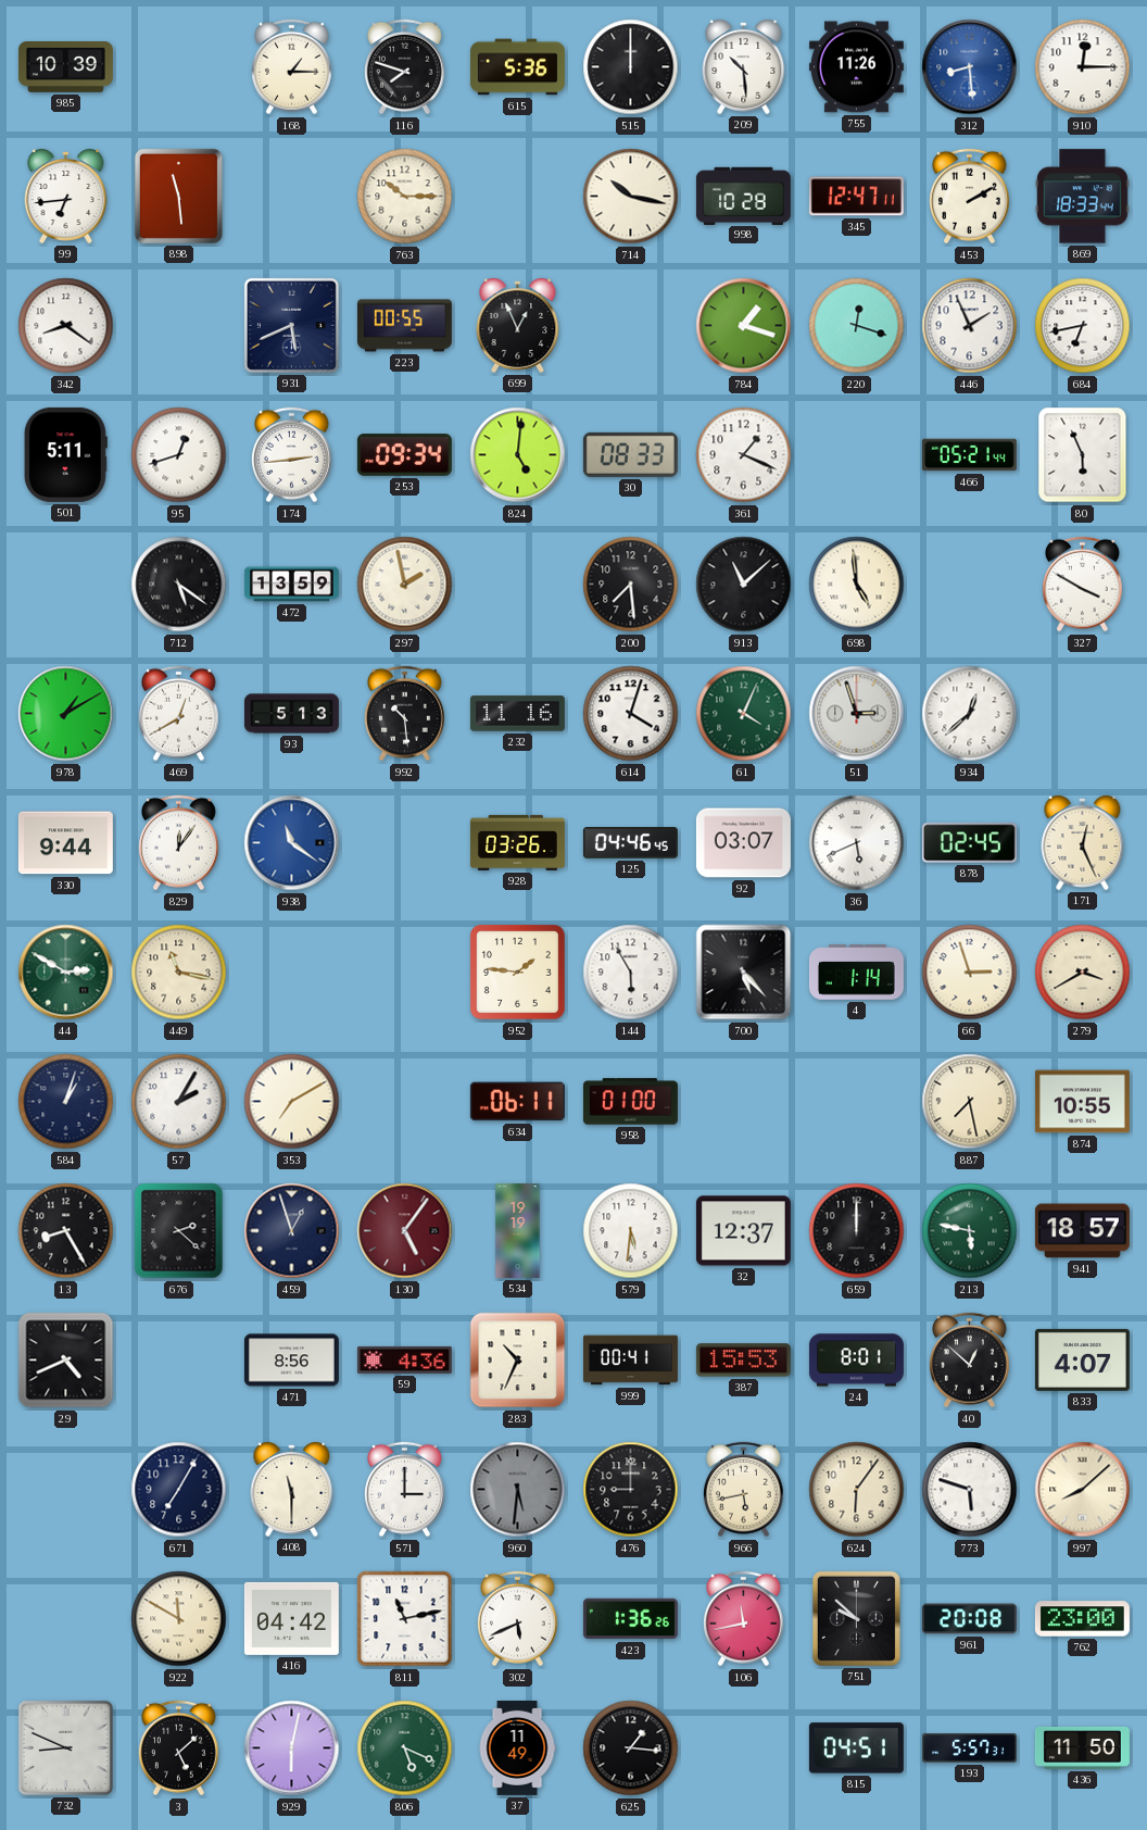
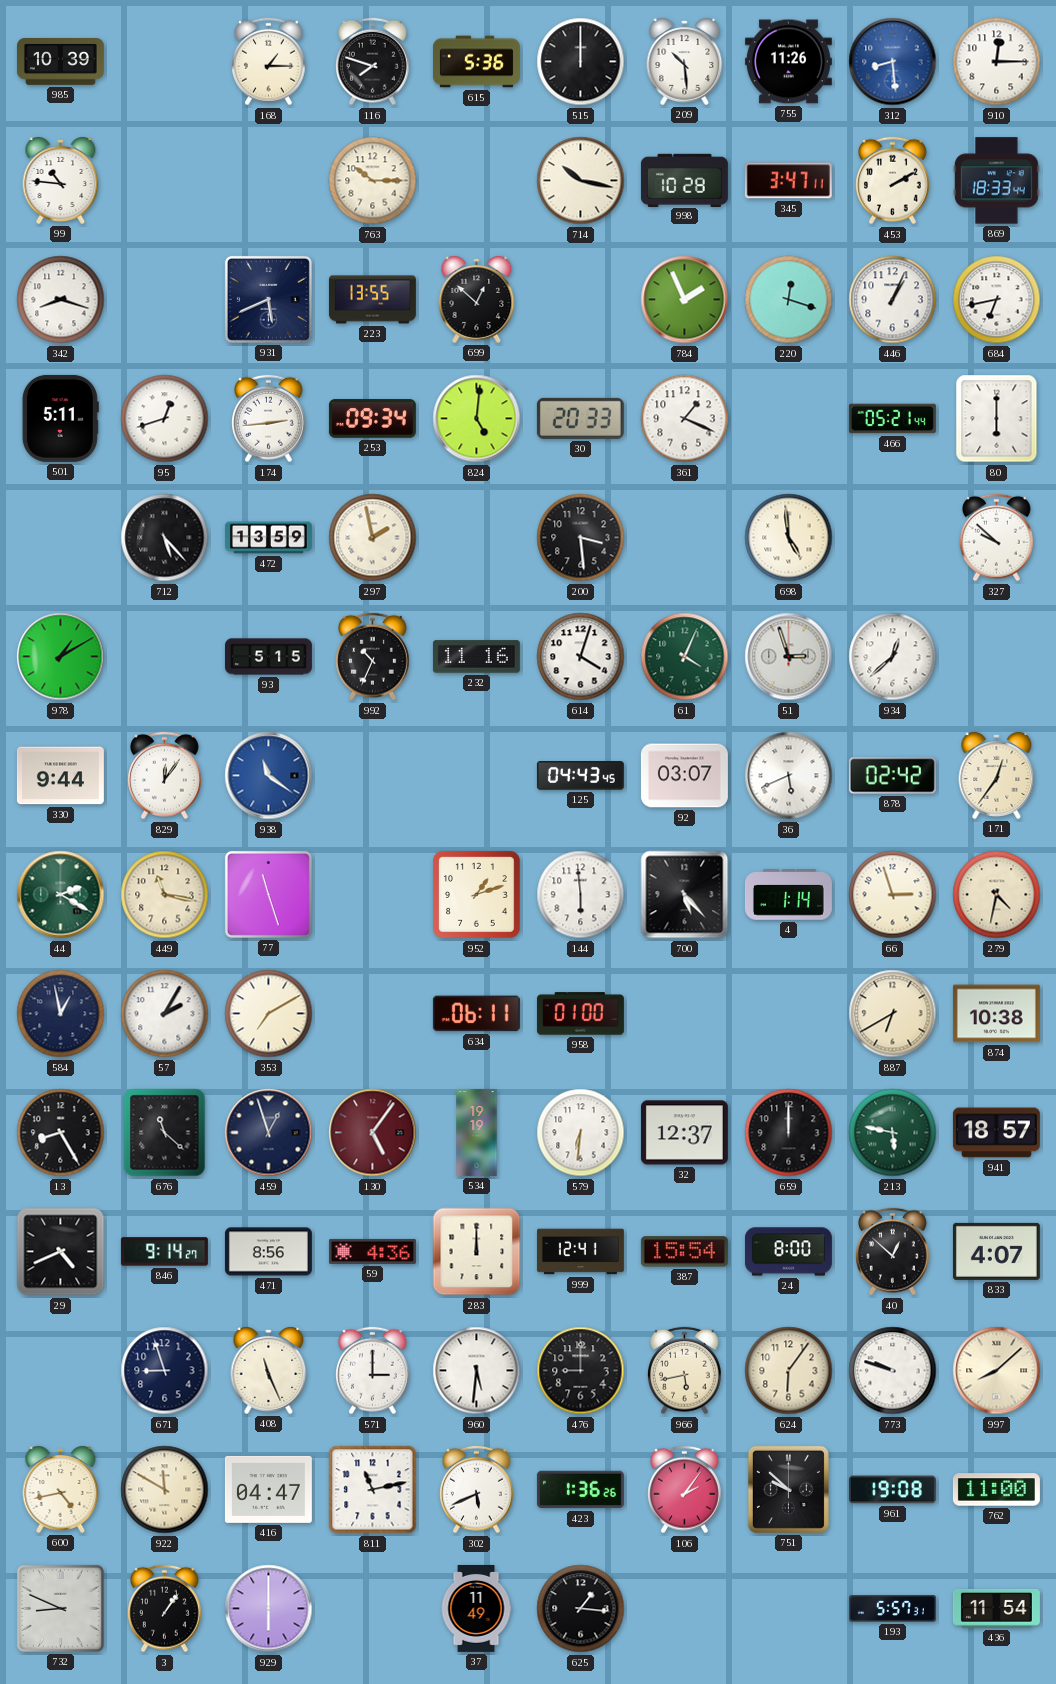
99: 6:44 -> 10:46 (61, 181)
898: 11:29 -> none (178, 196)
345: 12:47 -> 3:47 (788, 181)
342: 8:21 -> 8:18 (61, 300)
223: 00:55 -> 13:55 (372, 300)
699: 12:56 -> 12:52 (477, 300)
784: 1:18 -> 1:56 (685, 300)
446: 1:56 -> 1:04 (893, 300)
30: 08:33 -> 20:33 (580, 418)
80: 5:56 -> 6:00 (997, 419)
712: 5:21 -> 5:23 (165, 538)
200: 7:29 -> 3:29 (581, 538)
913: 11:08 -> none (744, 585)
327: 3:50 -> 9:52 (997, 538)
469: 12:40 -> none (179, 714)
93: 5:13 -> 5:15 (268, 657)
992: 10:29 -> 10:34 (373, 657)
928: 03:26 -> none (517, 842)
125: 04:46 -> 04:43 (580, 776)
878: 02:45 -> 02:42 (892, 776)
171: 12:26 -> 12:36 (997, 776)
44: 2:50 -> 2:20 (61, 895)
77: none -> 11:27 (268, 894)
952: 1:46 -> 1:12 (477, 895)
144: 5:55 -> 5:59 (581, 895)
279: 3:40 -> 4:32 (997, 895)
584: 1:03 -> 12:58 (61, 1014)
887: 7:28 -> 6:40 (893, 1014)
874: 10:55 -> 10:38 (996, 1014)
676: 2:22 -> 11:22 (165, 1133)
579: 5:31 -> 6:31 (581, 1133)
846: none -> 9:14 (164, 1252)
283: 10:34 -> 12:00 (477, 1252)
999: 00:41 -> 12:41 (580, 1252)
387: 15:53 -> 15:54 (684, 1252)
24: 8:01 -> 8:00 (788, 1252)
671: 7:05 -> 8:57 (165, 1371)
408: 11:30 -> 11:26 (269, 1371)
960 dial: grey -> white (477, 1371)
773: 5:48 -> 9:48 (893, 1371)
600: none -> 4:43 (61, 1490)
416: 04:42 -> 04:47 (268, 1489)
106: 11:43 -> 2:06 (685, 1490)
961: 20:08 -> 19:08 (892, 1490)
762: 23:00 -> 11:00 (996, 1490)
3: 5:08 -> 1:06 (165, 1609)
929: 6:02 -> 6:00 (269, 1609)
806: 5:19 -> none (405, 1748)
815: 04:51 -> none (856, 1748)
436: 11:50 -> 11:54 (996, 1608)
